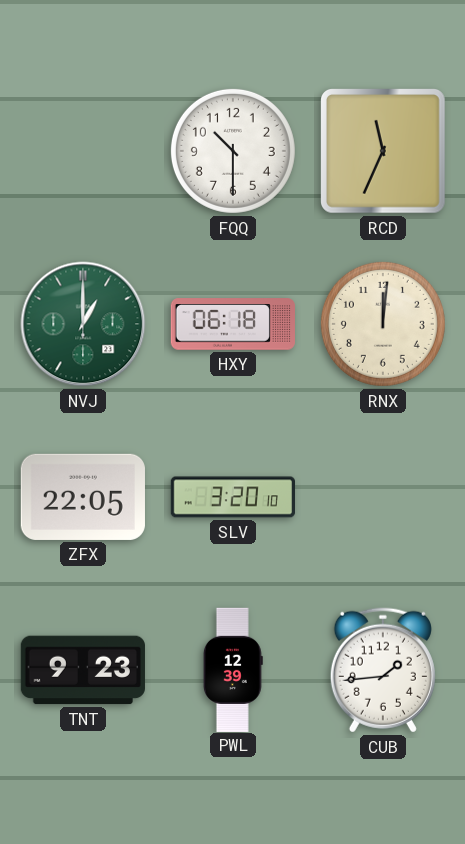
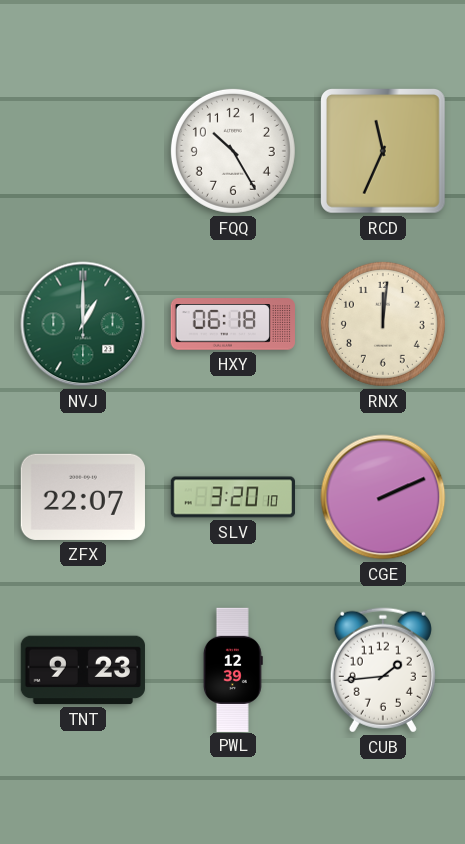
FQQ: 10:30 -> 10:25 (233, 151)
ZFX: 22:05 -> 22:07 (83, 497)
CGE: none -> 2:11 (383, 497)
